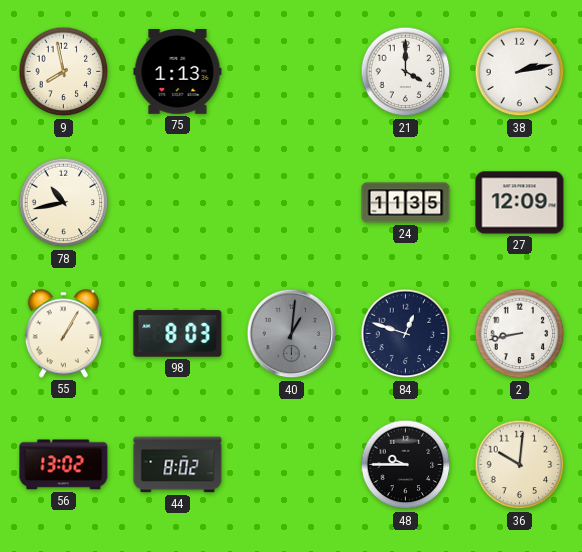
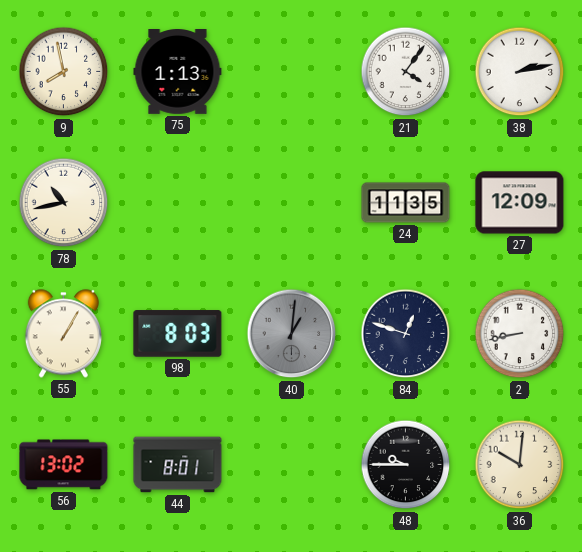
21: 4:00 -> 4:06 (406, 72)
44: 8:02 -> 8:01 (178, 465)
